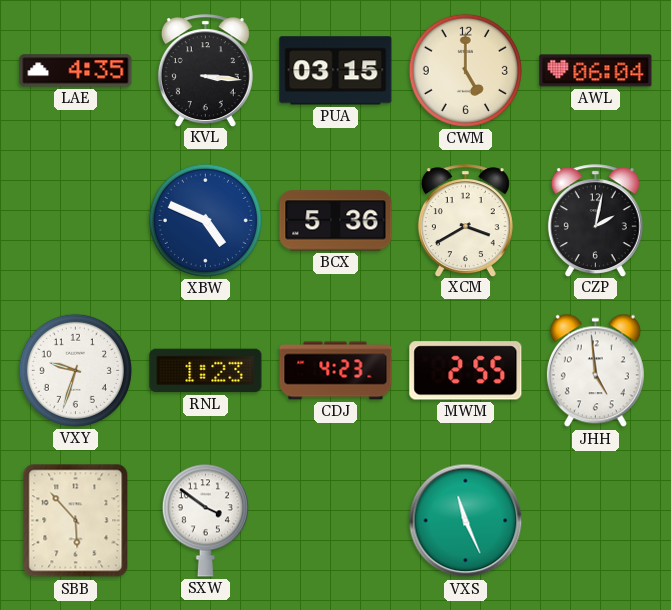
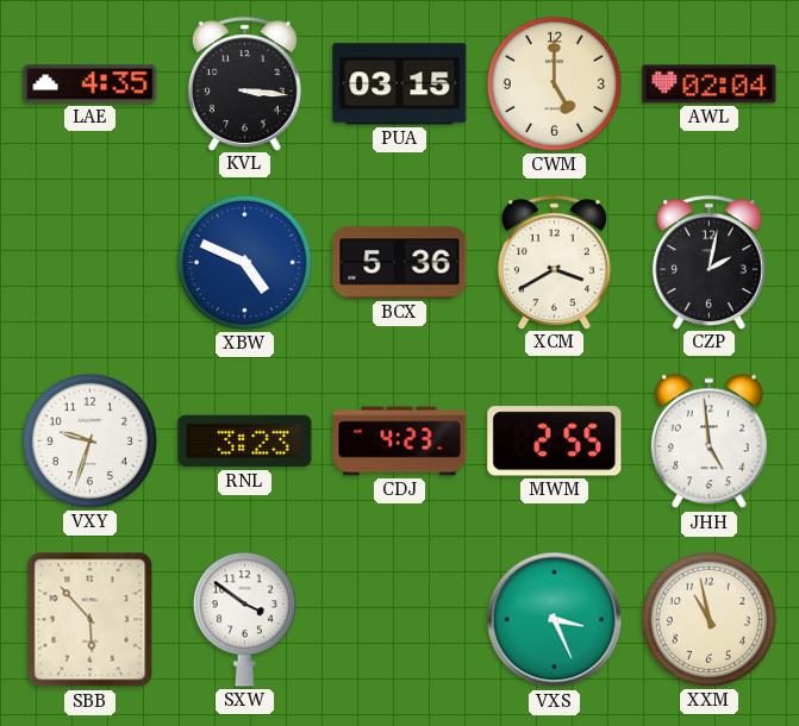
AWL: 06:04 -> 02:04 (710, 85)
RNL: 1:23 -> 3:23 (245, 442)
VXS: 11:26 -> 3:26 (555, 620)
XXM: none -> 10:58 (709, 619)
